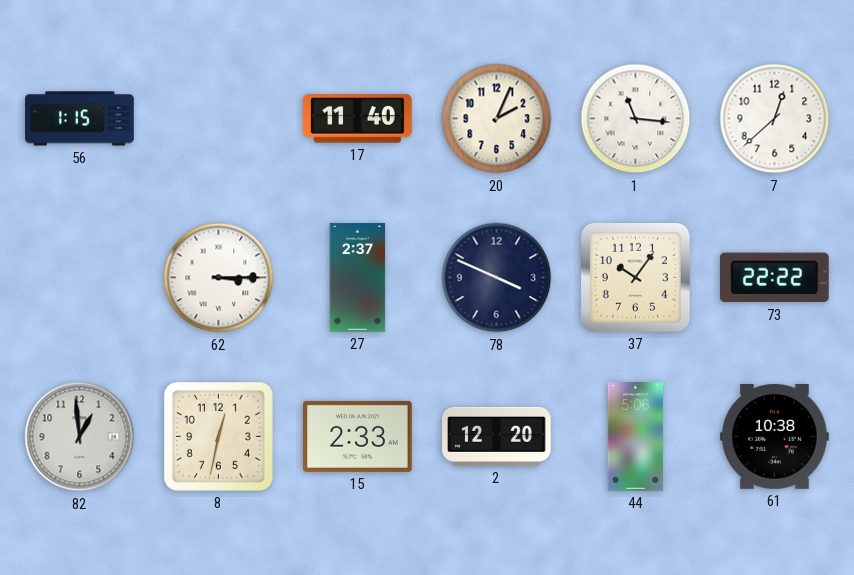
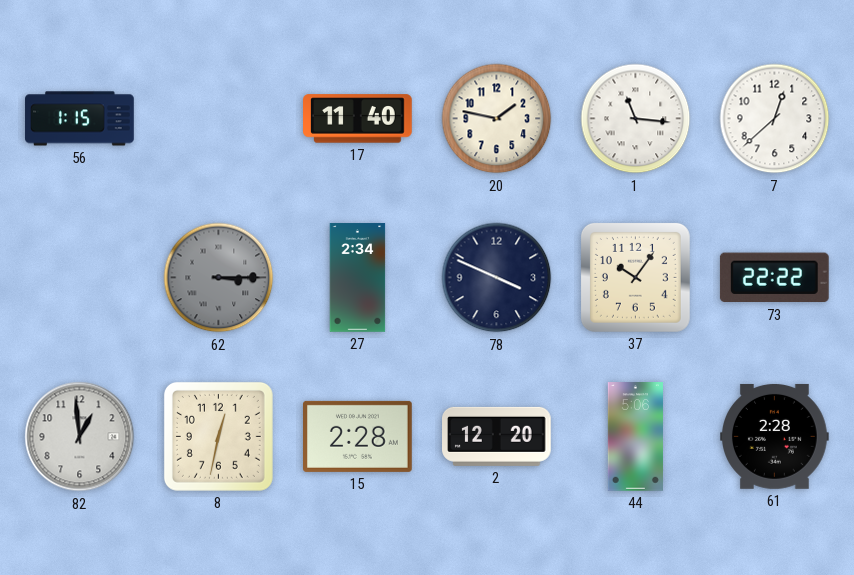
20: 2:04 -> 1:47 (497, 119)
62 dial: white -> grey (219, 278)
27: 2:37 -> 2:34 (358, 278)
15: 2:33 -> 2:28 (358, 436)
61: 10:38 -> 2:28 (775, 436)
